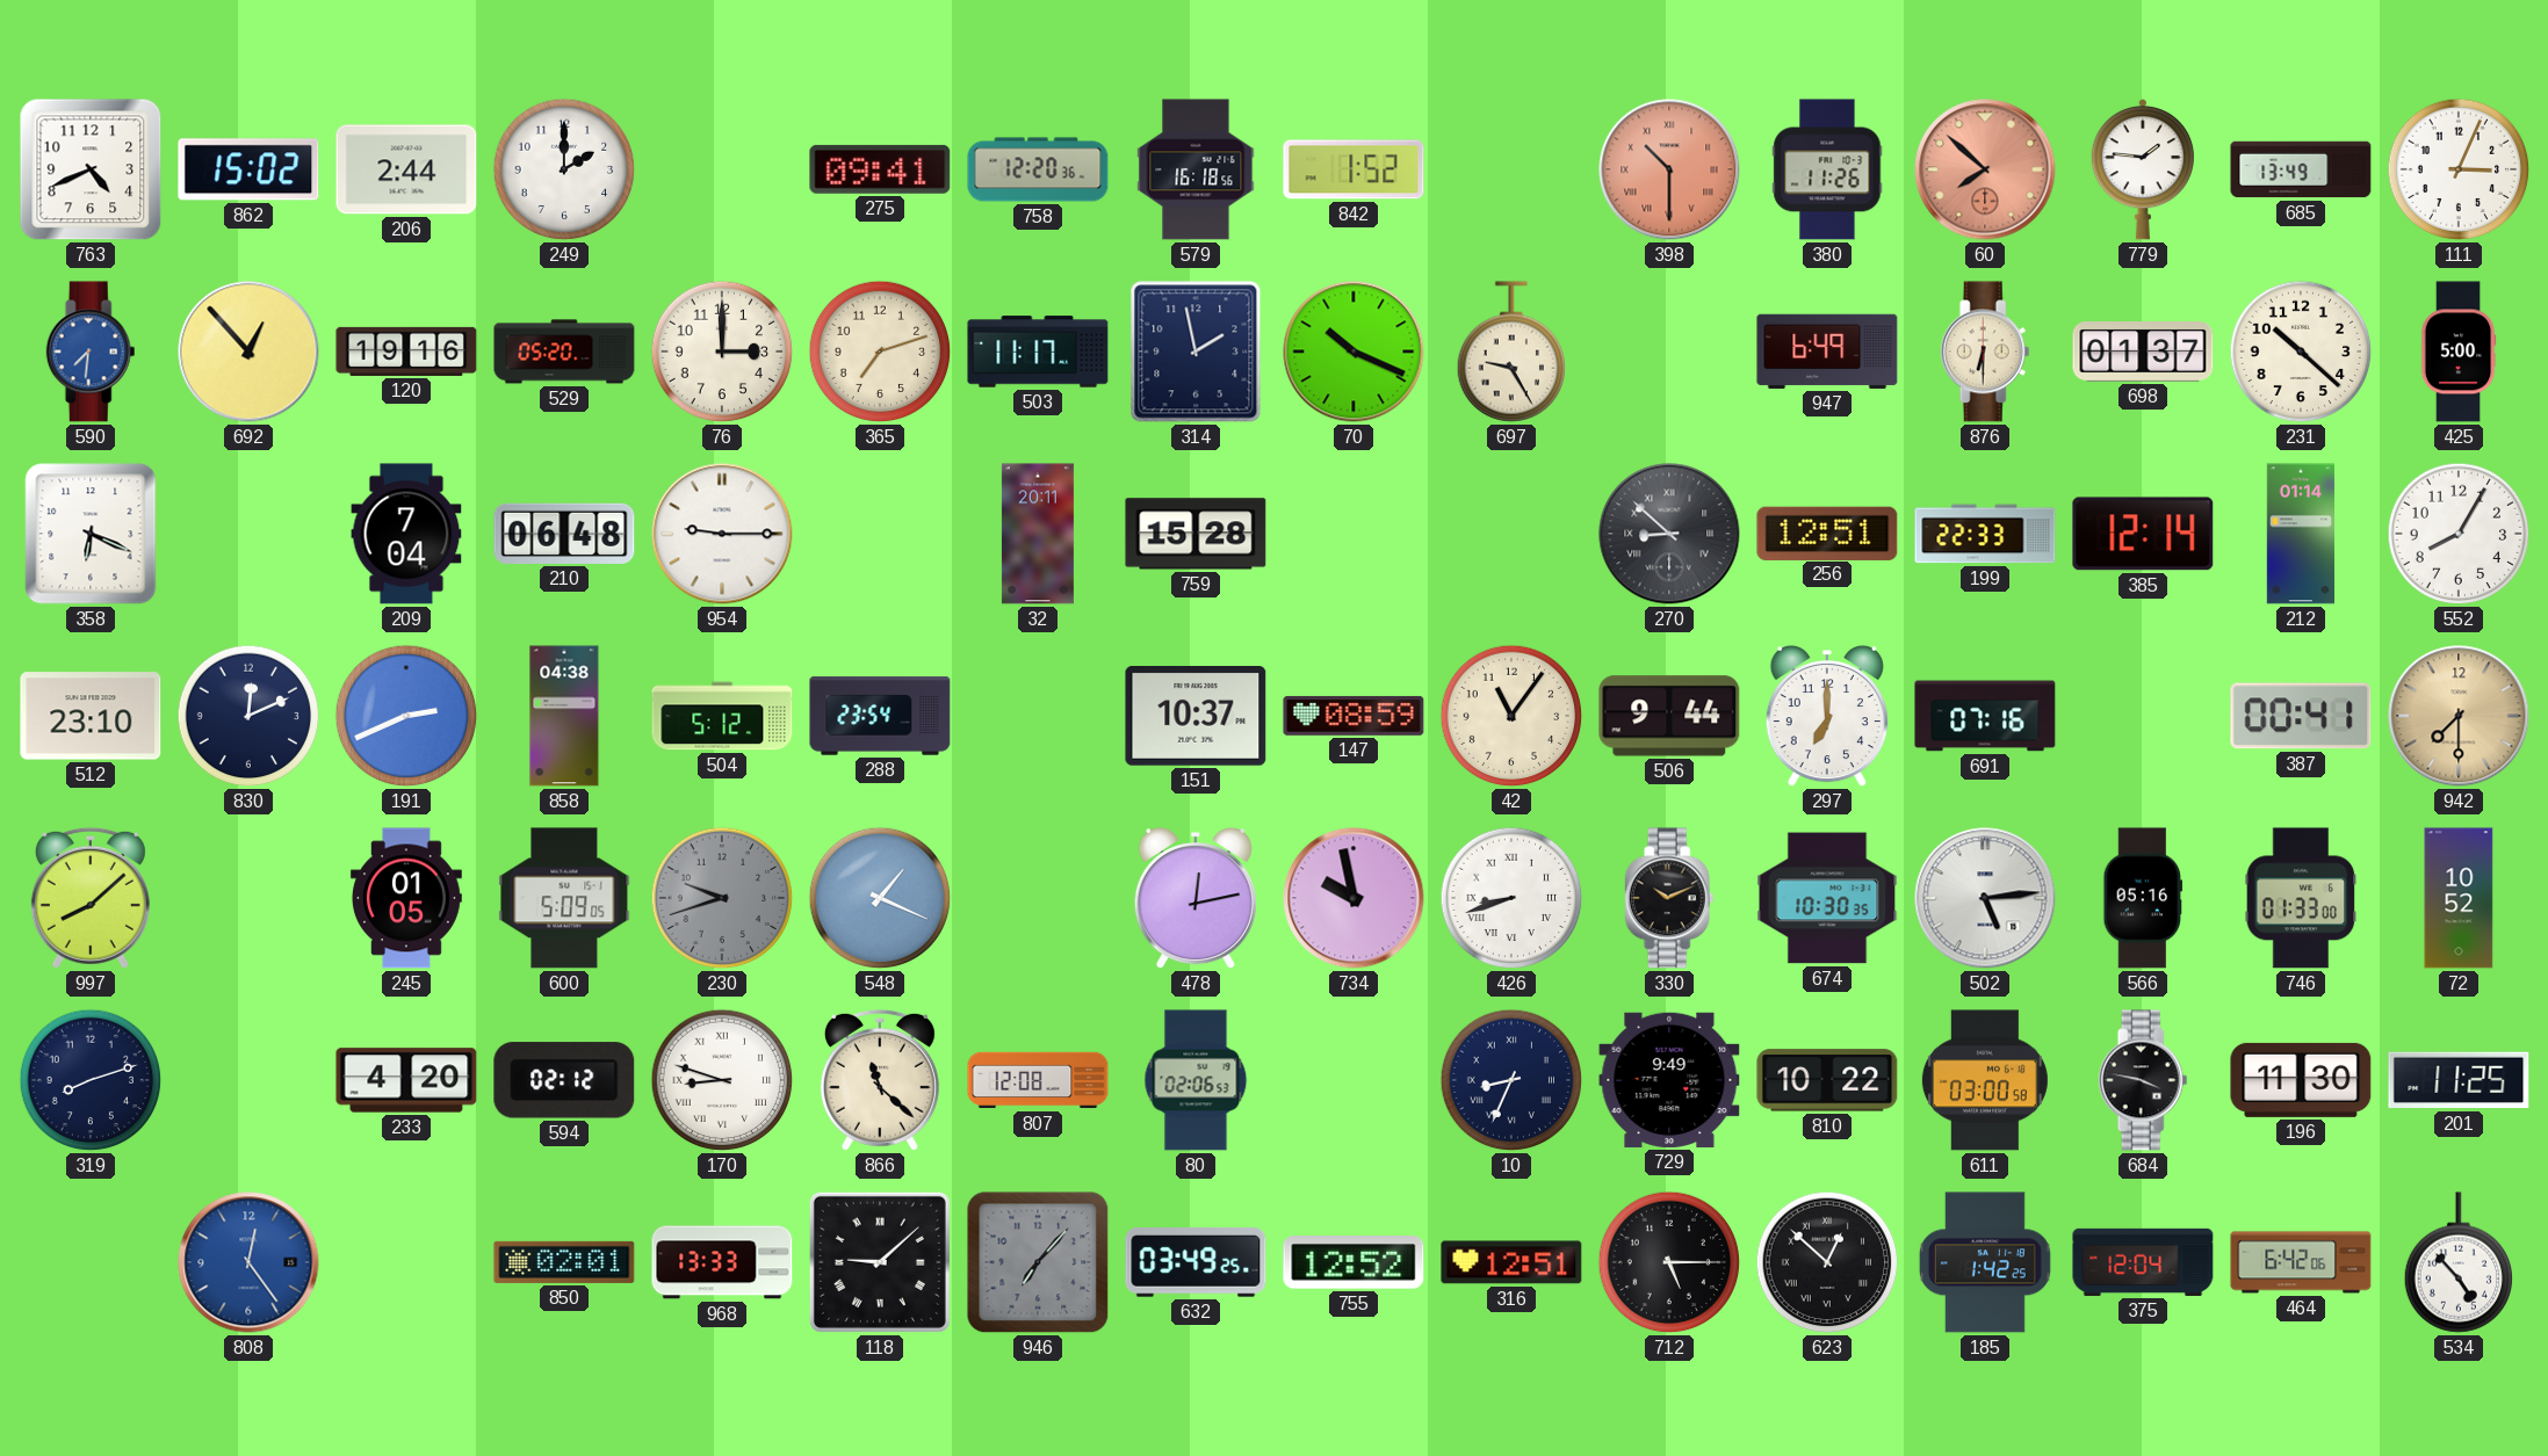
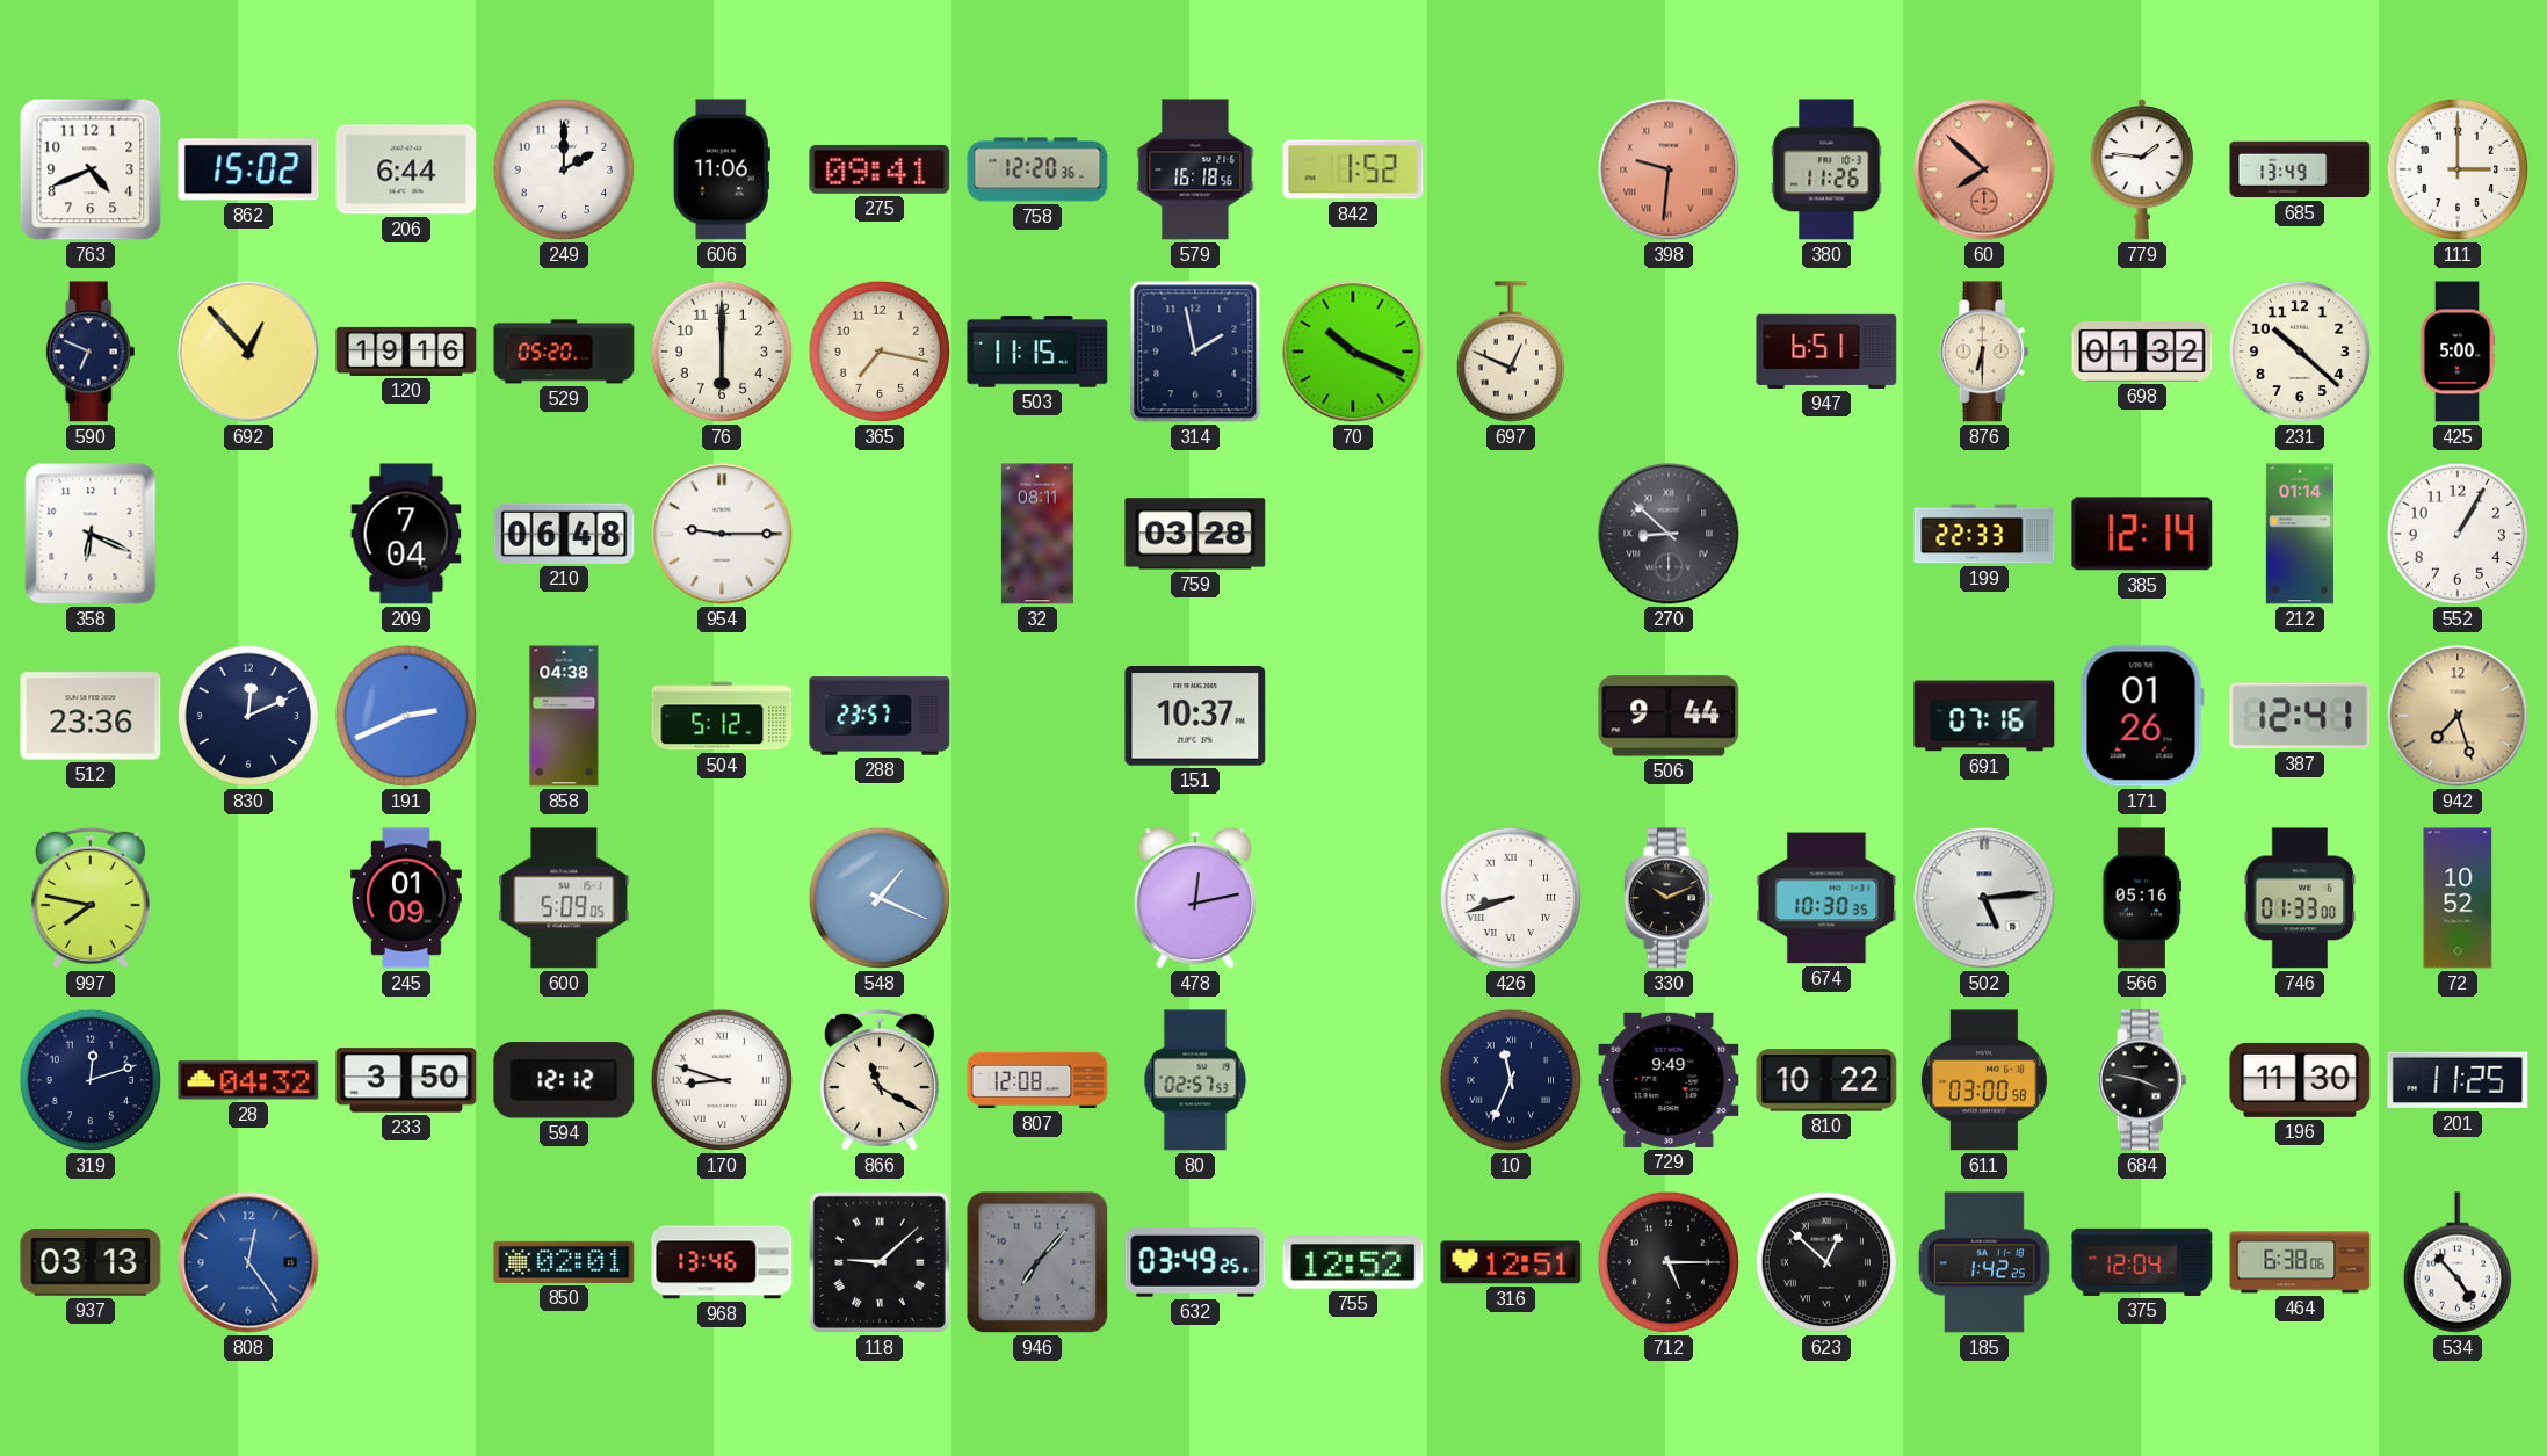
206: 2:44 -> 6:44 (406, 169)
606: none -> 11:06 (722, 169)
398: 10:30 -> 9:31 (1669, 169)
111: 3:04 -> 3:00 (2458, 169)
590: 7:31 -> 6:49 (91, 352)
590 dial: blue -> navy (91, 352)
76: 3:00 -> 6:00 (722, 352)
365: 7:12 -> 7:17 (880, 352)
503: 11:17 -> 11:15 (1037, 352)
697: 9:25 -> 12:49 (1510, 352)
947: 6:49 -> 6:51 (1826, 352)
698: 01:37 -> 01:32 (2142, 352)
32: 20:11 -> 08:11 (1037, 534)
759: 15:28 -> 03:28 (1195, 534)
256: 12:51 -> none (1827, 533)
552: 8:05 -> 1:05 (2458, 534)
512: 23:10 -> 23:36 (91, 716)
288: 23:54 -> 23:57 (880, 716)
147: 08:59 -> none (1354, 716)
42: 11:06 -> none (1511, 716)
297: 7:00 -> none (1827, 716)
171: none -> 01:26 (2142, 716)
387: 00:41 -> 12:41 (2300, 716)
942: 7:30 -> 7:27 (2458, 716)
997: 8:08 -> 7:47 (91, 898)
245: 01:05 -> 01:09 (406, 898)
230: 9:42 -> none (722, 898)
734: 9:58 -> none (1354, 898)
319: 8:12 -> 12:12 (91, 1080)
28: none -> 04:32 (248, 1080)
233: 4:20 -> 3:50 (406, 1080)
594: 02:12 -> 12:12 (564, 1080)
866: 11:22 -> 11:20 (880, 1080)
80: 02:06 -> 02:57 (1195, 1080)
10: 8:34 -> 11:34 (1511, 1080)
937: none -> 03:13 (91, 1262)
968: 13:33 -> 13:46 (722, 1262)
464: 6:42 -> 6:38 (2300, 1262)
